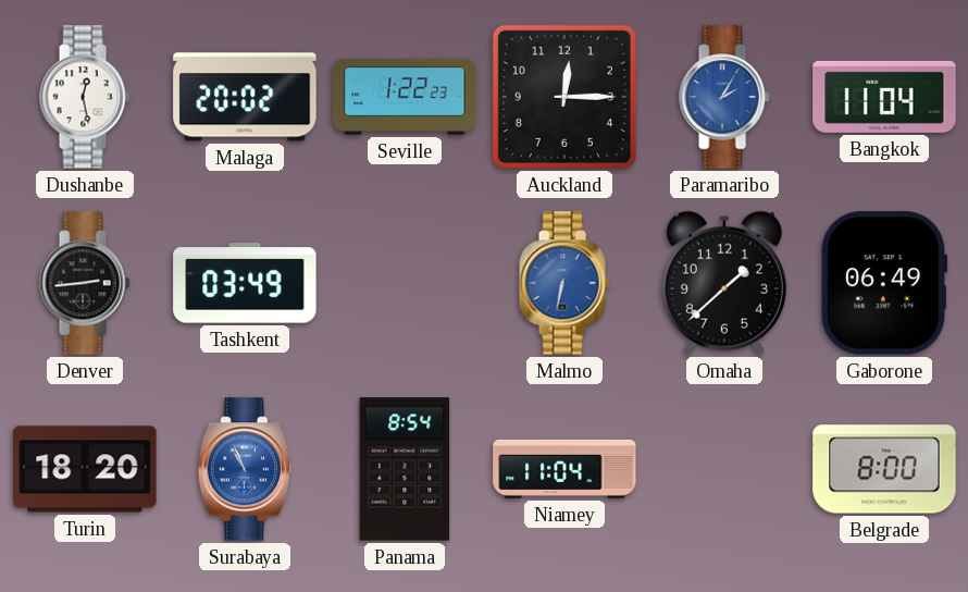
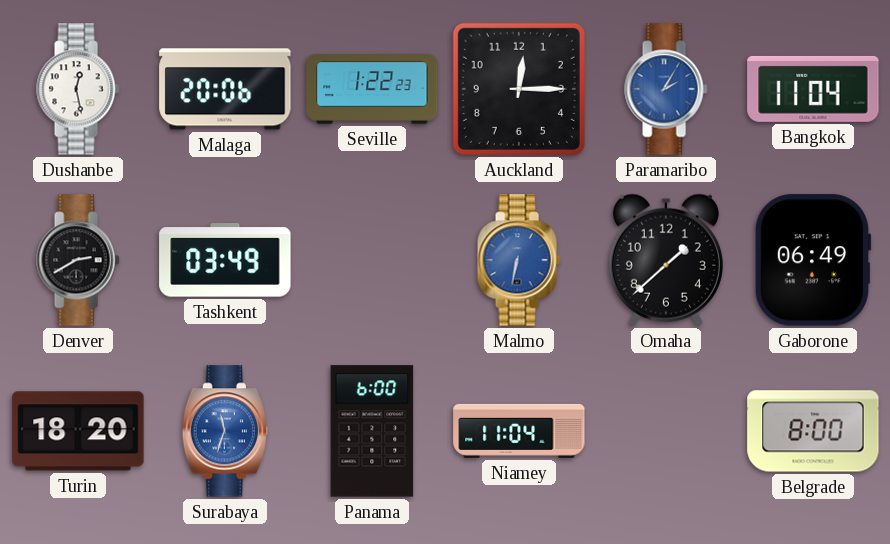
Malaga: 20:02 -> 20:06 (225, 89)
Denver: 2:44 -> 2:40 (78, 260)
Surabaya: 10:56 -> 11:33 (224, 431)
Panama: 8:54 -> 6:00 (372, 431)
